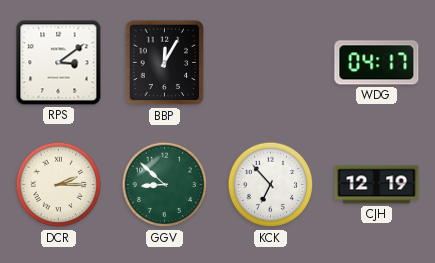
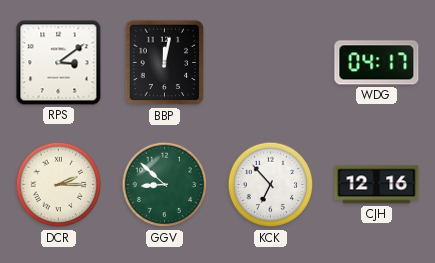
BBP: 12:05 -> 12:02 (165, 63)
CJH: 12:19 -> 12:16 (377, 185)
